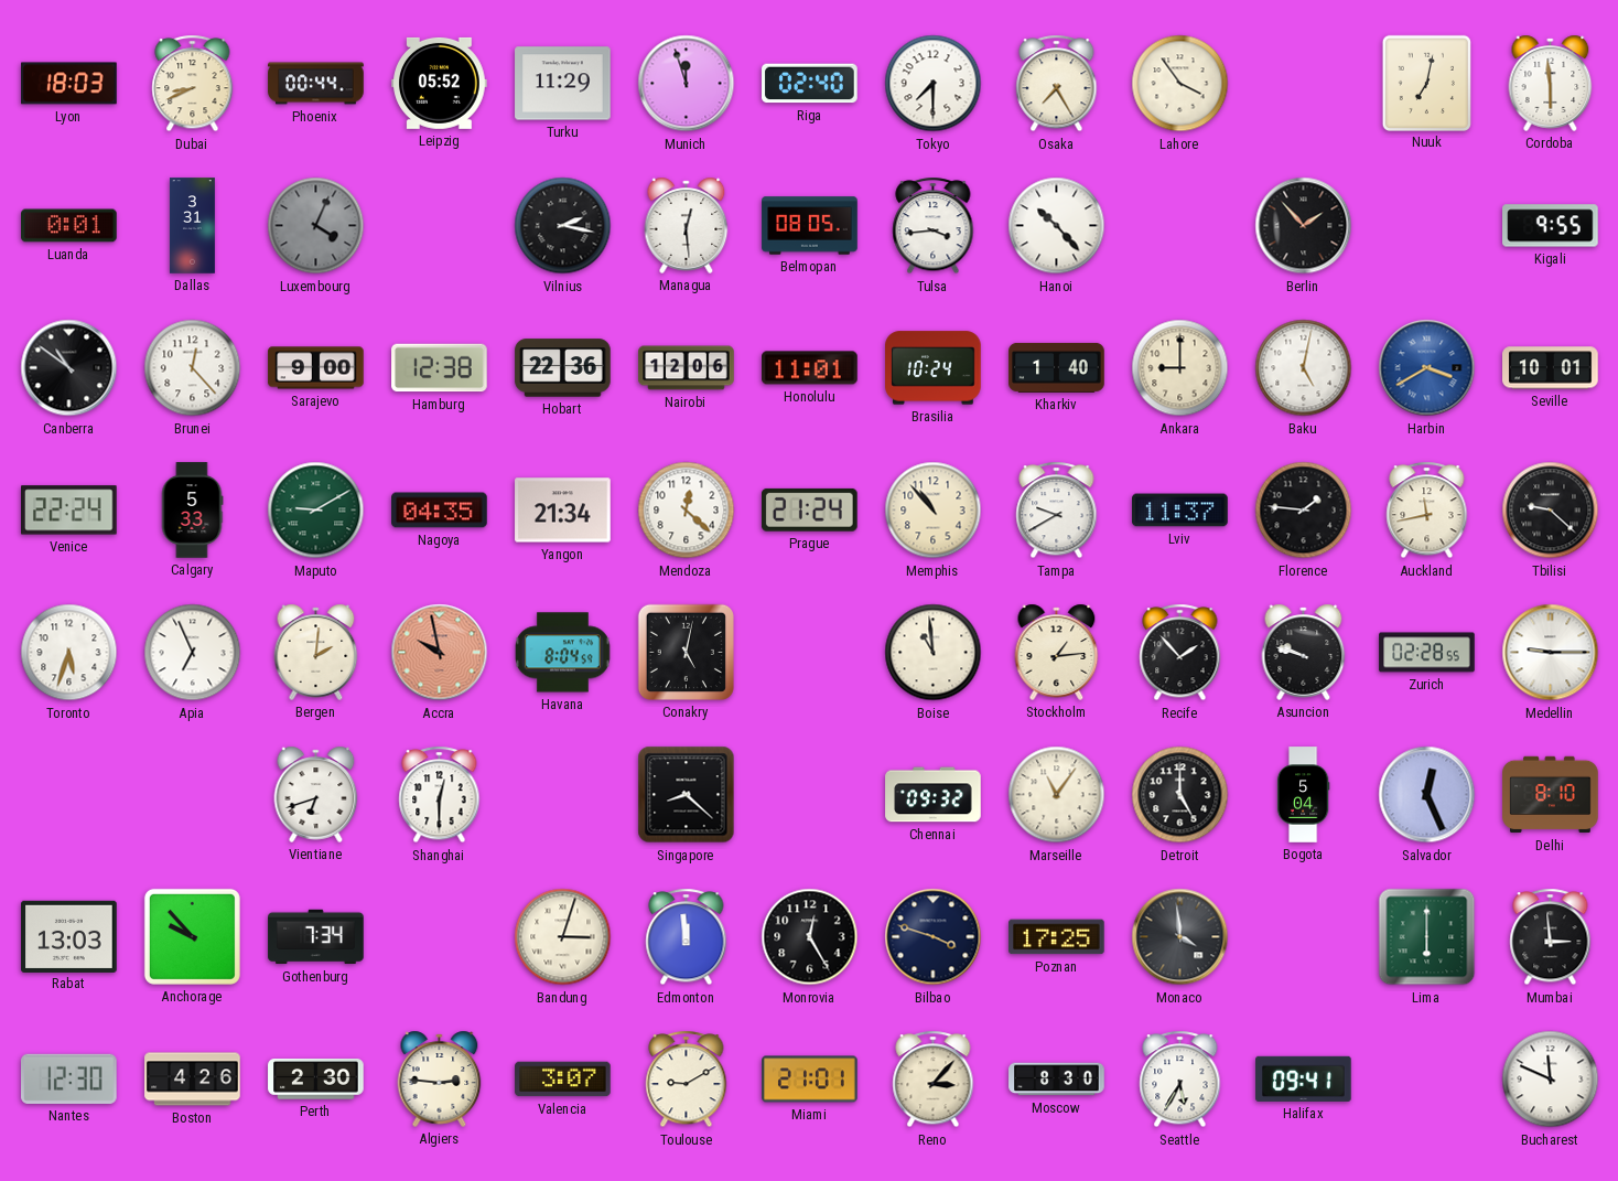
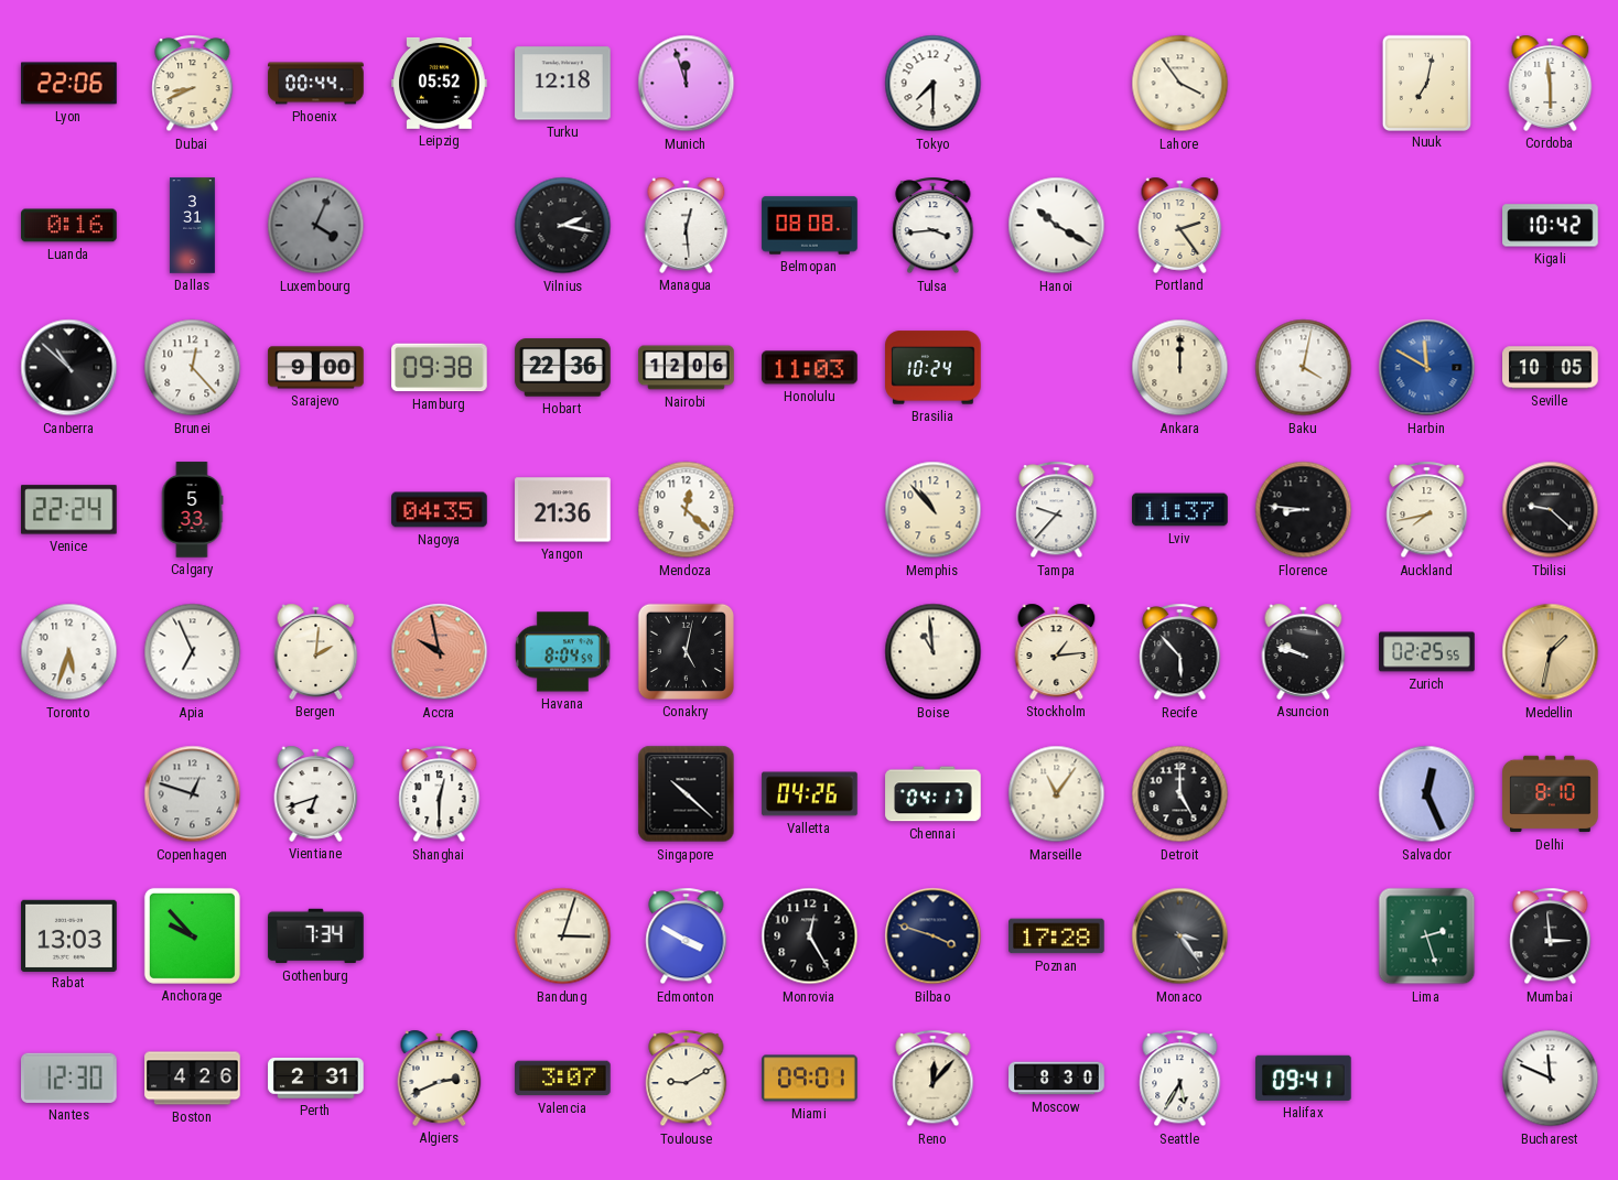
Lyon: 18:03 -> 22:06 (69, 84)
Turku: 11:29 -> 12:18 (563, 84)
Riga: 02:40 -> none (810, 84)
Osaka: 7:25 -> none (1057, 84)
Luanda: 0:01 -> 0:16 (69, 226)
Belmopan: 08:05 -> 08:08 (810, 226)
Hanoi: 10:23 -> 10:20 (1057, 226)
Portland: none -> 2:24 (1180, 225)
Berlin: 1:53 -> none (1304, 226)
Kigali: 9:55 -> 10:42 (1551, 226)
Canberra: 10:51 -> 10:52 (69, 368)
Hamburg: 12:38 -> 09:38 (440, 368)
Honolulu: 11:01 -> 11:03 (810, 368)
Kharkiv: 1:40 -> none (1057, 367)
Ankara: 9:00 -> 12:00 (1180, 368)
Baku: 5:02 -> 4:02 (1304, 368)
Harbin: 3:40 -> 11:50 (1427, 368)
Seville: 10:01 -> 10:05 (1551, 368)
Maputo: 9:10 -> none (316, 511)
Yangon: 21:34 -> 21:36 (563, 510)
Prague: 21:24 -> none (809, 509)
Tampa: 9:40 -> 9:37 (1057, 510)
Florence: 1:46 -> 8:46 (1304, 510)
Auckland: 11:43 -> 7:43 (1427, 510)
Recife: 1:53 -> 5:53 (1180, 652)
Zurich: 02:28 -> 02:25 (1427, 652)
Medellin: 9:15 -> 1:32 (1551, 652)
Medellin dial: white -> champagne (1551, 652)
Copenhagen: none -> 12:48 (193, 794)
Singapore: 8:22 -> 10:22 (687, 794)
Valletta: none -> 04:26 (810, 794)
Chennai: 09:32 -> 04:17 (934, 794)
Bogota: 5:04 -> none (1303, 795)
Edmonton: 11:59 -> 3:50 (687, 937)
Poznan: 17:25 -> 17:28 (1057, 937)
Monaco: 3:59 -> 3:24 (1180, 937)
Lima: 6:00 -> 2:27 (1427, 937)
Perth: 2:30 -> 2:31 (316, 1079)
Algiers: 2:46 -> 2:41 (440, 1078)
Miami: 21:01 -> 09:01 (810, 1079)
Reno: 3:07 -> 12:07 (934, 1079)
